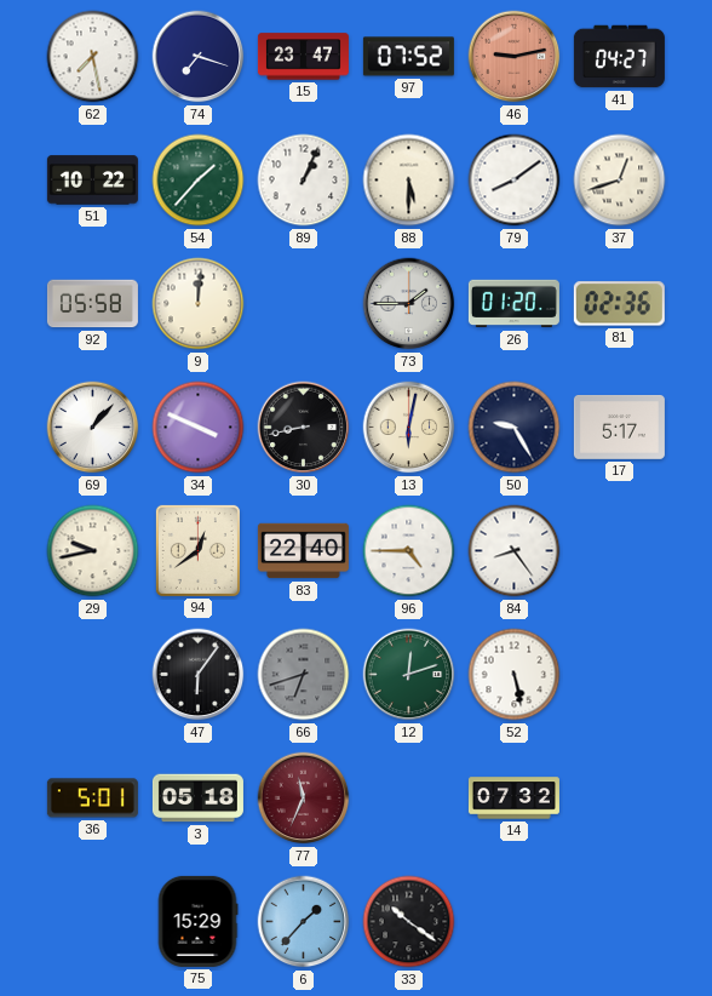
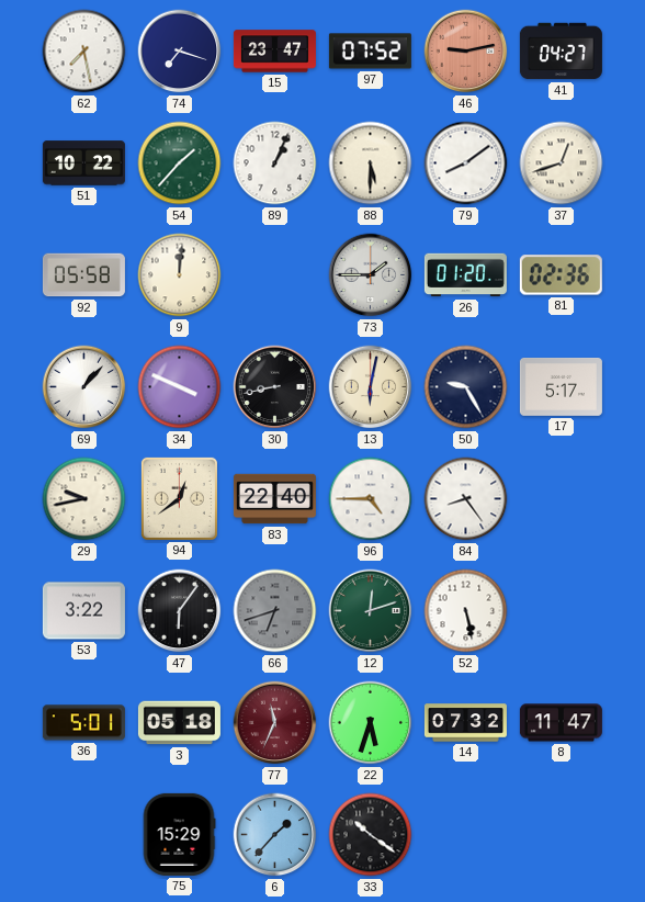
53: none -> 3:22 (83, 611)
22: none -> 5:33 (371, 723)
8: none -> 11:47 (561, 723)
